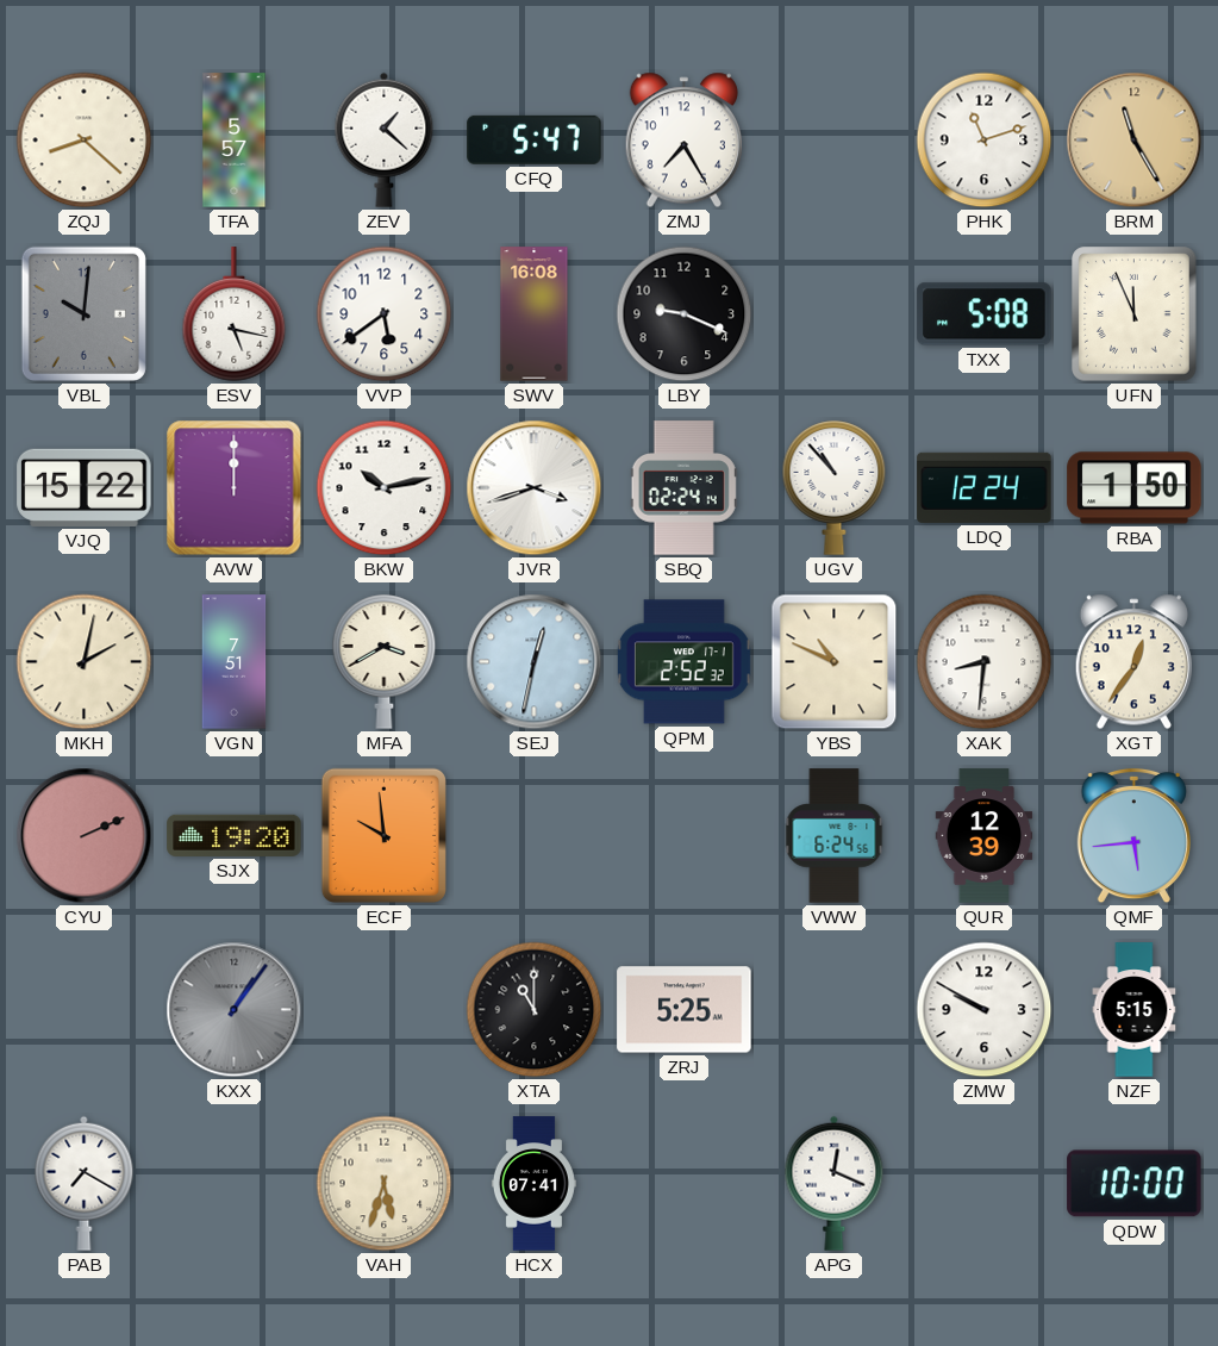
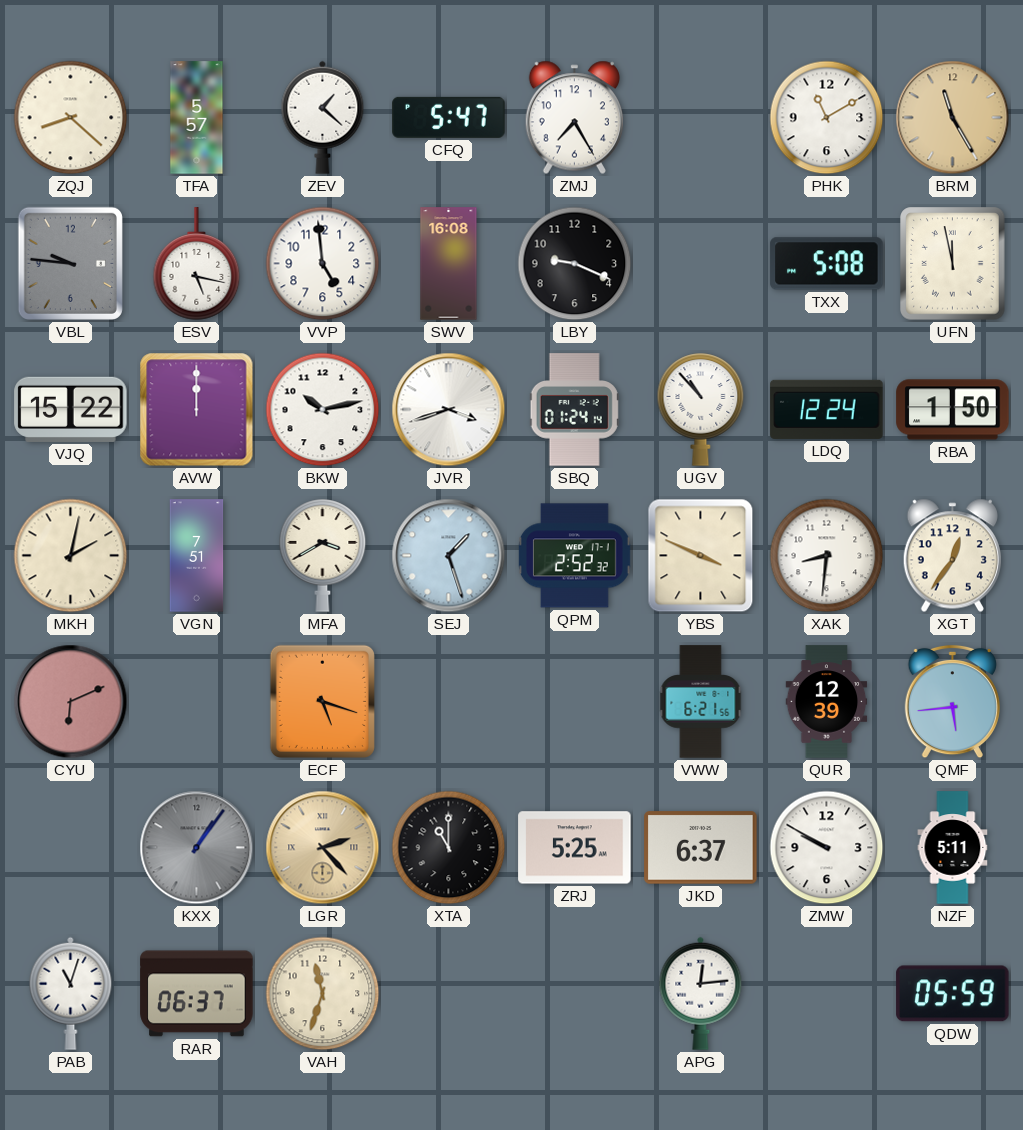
PHK: 11:12 -> 11:10 (827, 118)
VBL: 10:01 -> 9:46 (70, 263)
VVP: 5:39 -> 4:59 (323, 264)
UFN: 11:56 -> 11:58 (953, 264)
SBQ: 02:24 -> 01:24 (574, 410)
SEJ: 12:32 -> 1:27 (449, 556)
YBS: 10:49 -> 3:49 (701, 556)
CYU: 2:11 -> 6:11 (71, 702)
SJX: 19:20 -> none (235, 835)
ECF: 9:59 -> 5:18 (322, 701)
VWW: 6:24 -> 6:21 (701, 702)
LGR: none -> 2:23 (323, 848)
JKD: none -> 6:37 (701, 848)
NZF: 5:15 -> 5:11 (953, 848)
PAB: 7:20 -> 11:03 (71, 993)
RAR: none -> 06:37 (197, 994)
VAH: 5:33 -> 11:33 (323, 994)
HCX: 07:41 -> none (533, 1184)
APG: 12:19 -> 12:14 (701, 993)
QDW: 10:00 -> 05:59 (953, 994)
